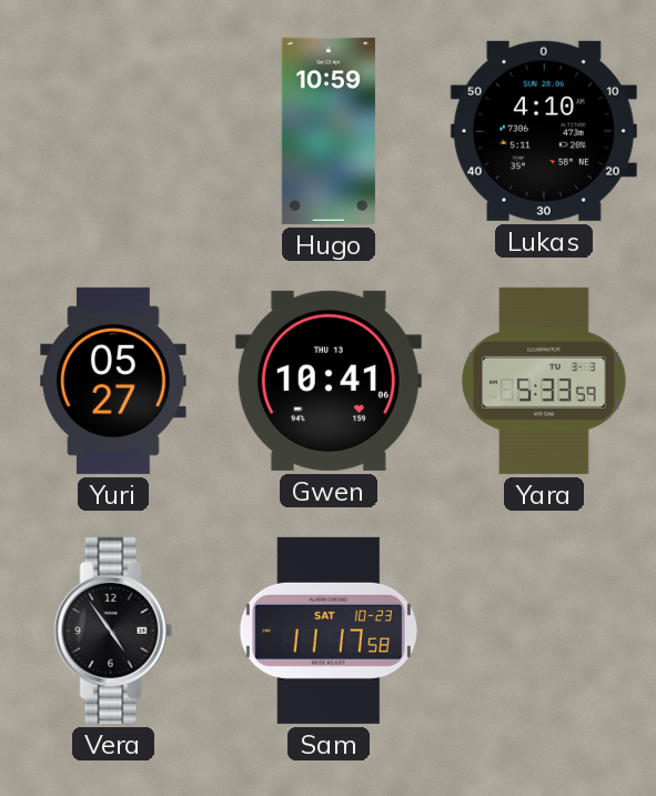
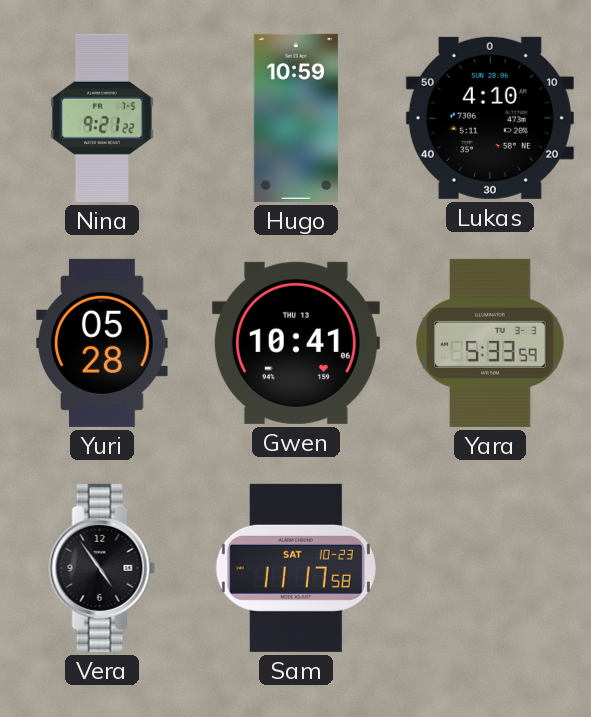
Nina: none -> 9:21 (102, 118)
Yuri: 05:27 -> 05:28 (102, 343)
